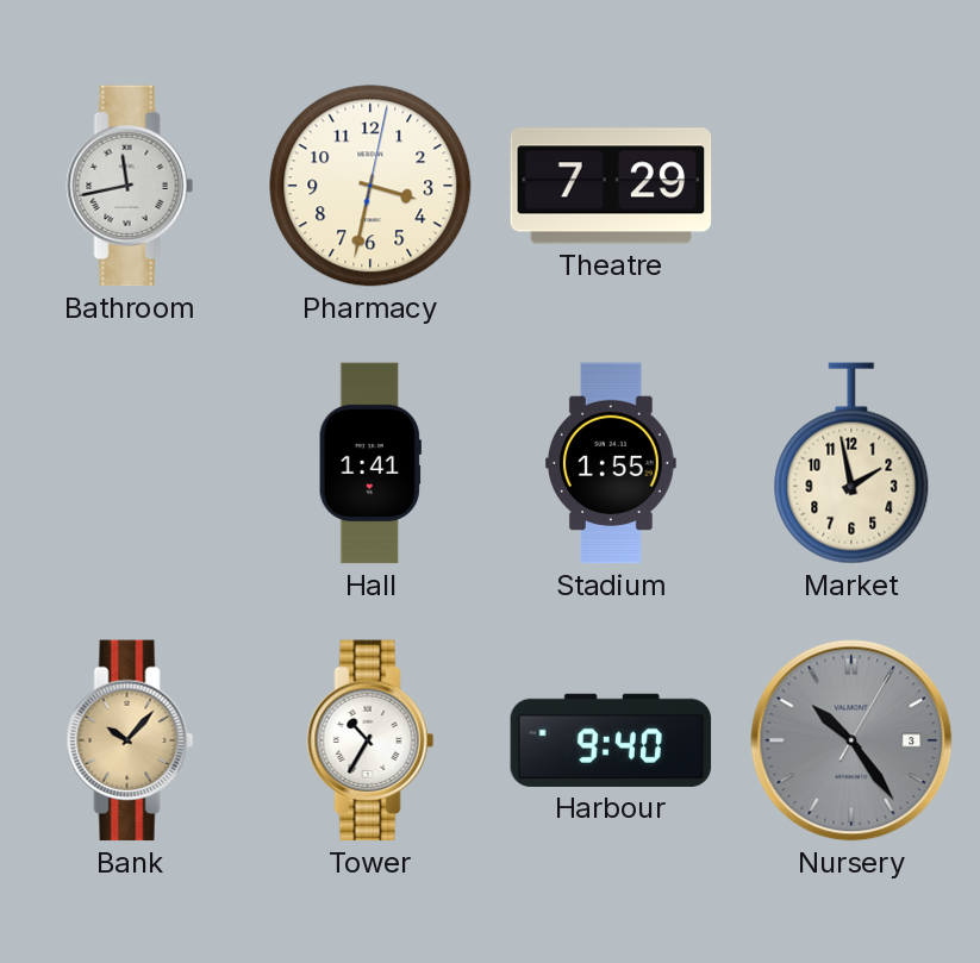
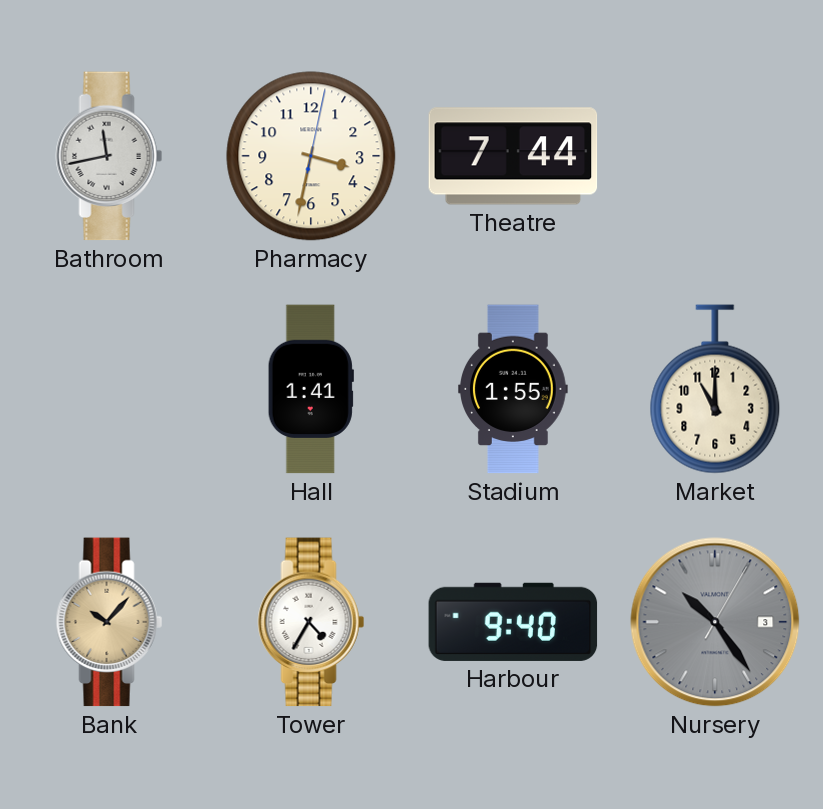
Theatre: 7:29 -> 7:44 (513, 156)
Market: 1:58 -> 11:00 (715, 389)
Tower: 10:35 -> 4:35 (311, 622)
